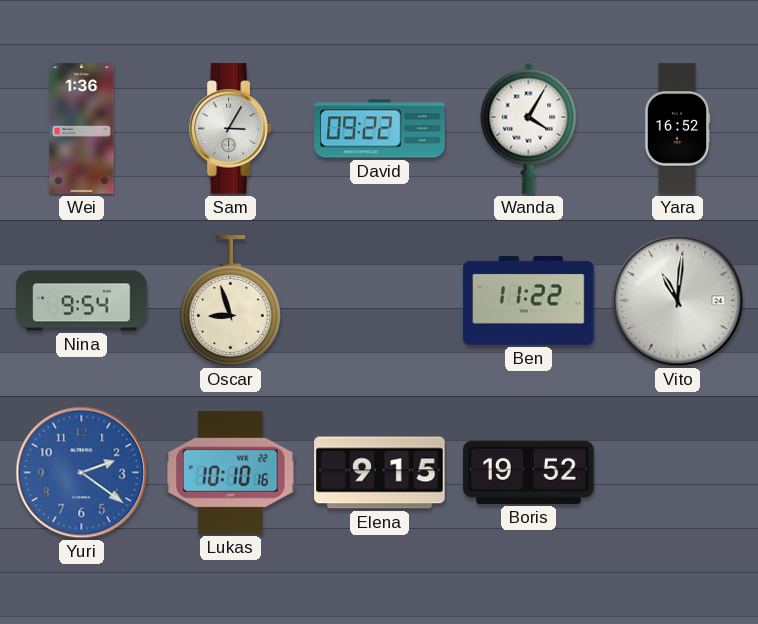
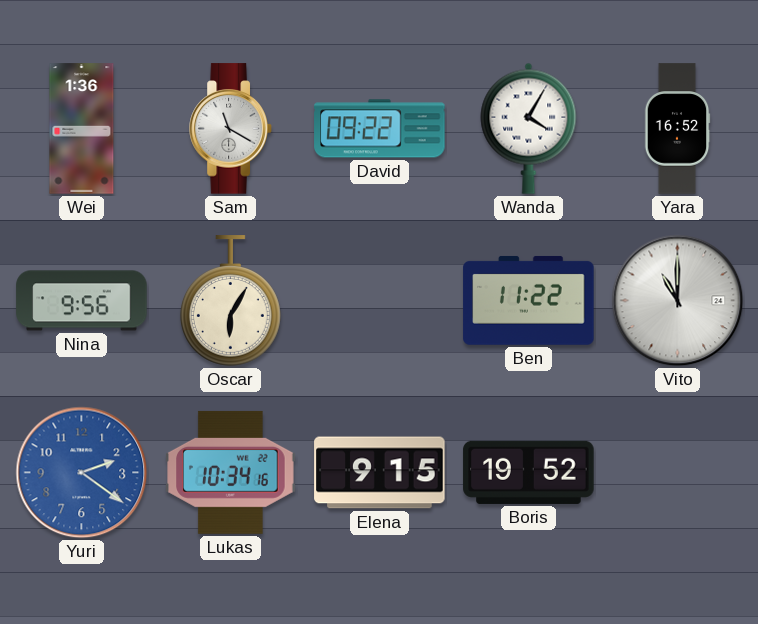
Sam: 3:05 -> 11:20 (231, 129)
Nina: 9:54 -> 9:56 (82, 301)
Oscar: 8:57 -> 6:05 (230, 301)
Vito: 11:01 -> 11:00 (678, 301)
Lukas: 10:10 -> 10:34 (231, 472)
